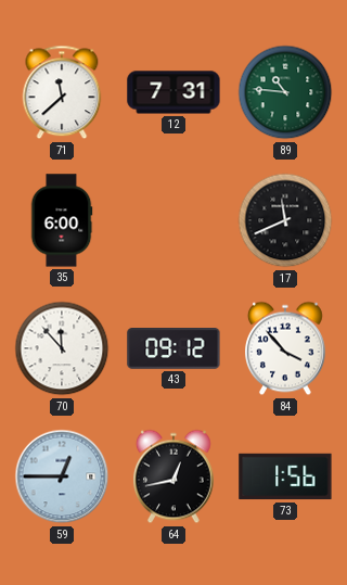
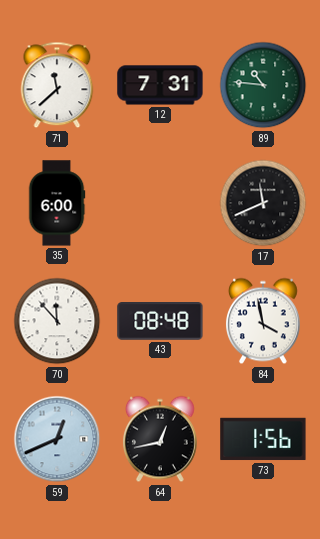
43: 09:12 -> 08:48 (160, 321)
84: 3:53 -> 3:58 (263, 321)
59: 12:45 -> 12:41 (57, 439)
